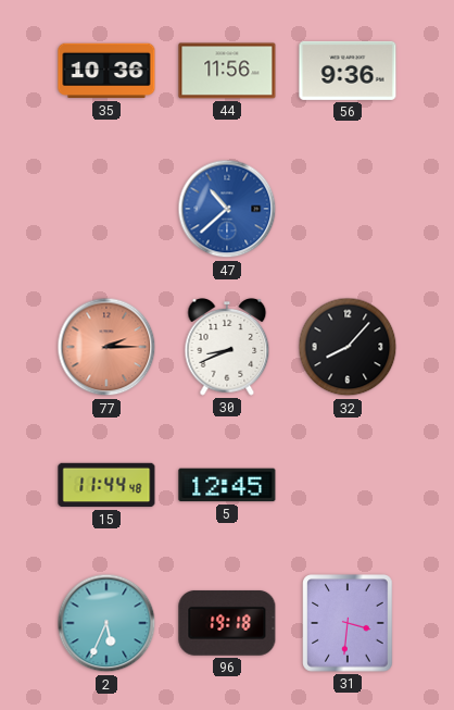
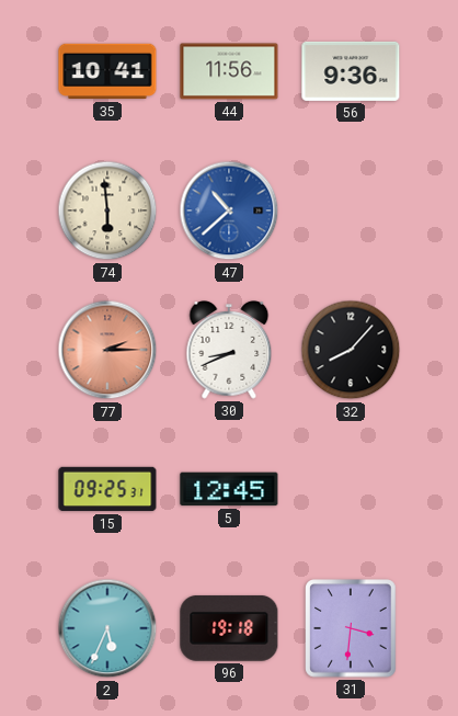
35: 10:36 -> 10:41 (107, 71)
74: none -> 5:59 (107, 211)
15: 11:44 -> 09:25 (107, 489)
